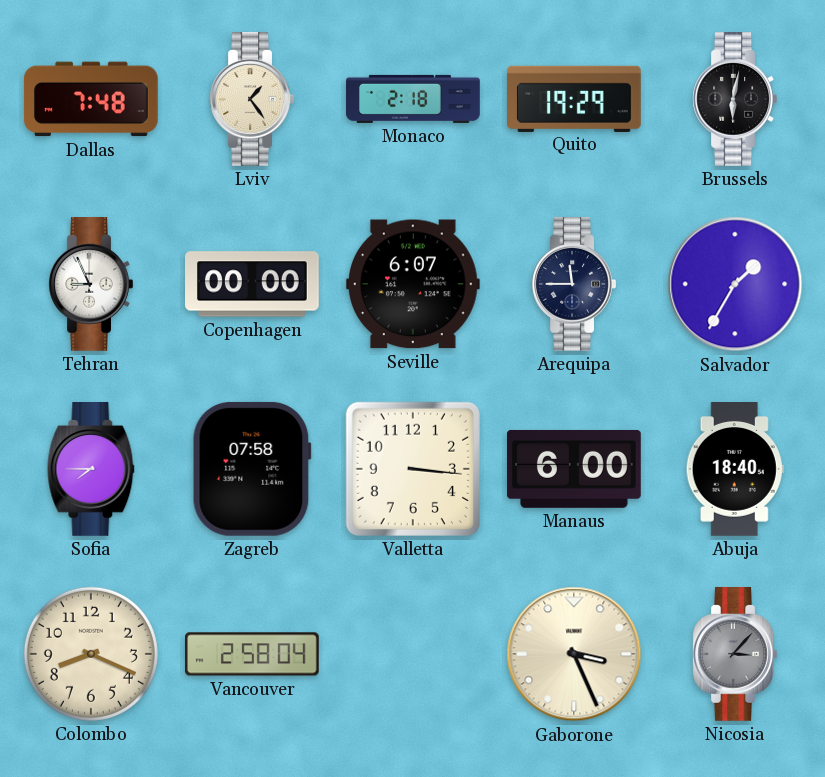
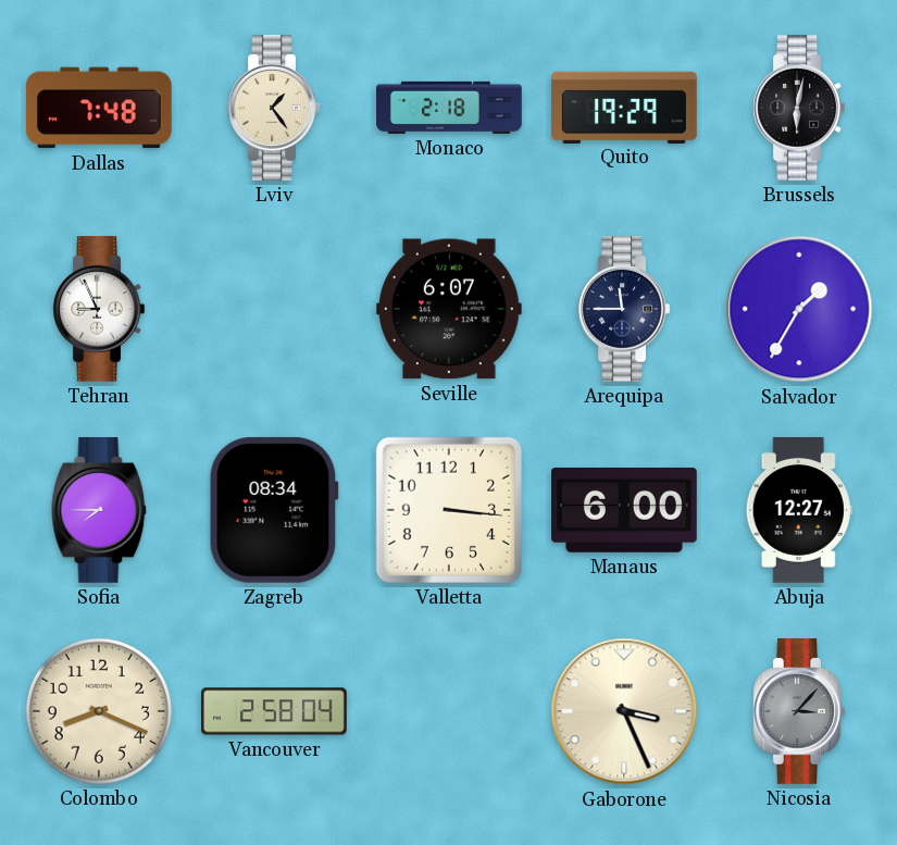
Copenhagen: 00:00 -> none (252, 284)
Zagreb: 07:58 -> 08:34 (274, 510)
Abuja: 18:40 -> 12:27 (799, 511)
